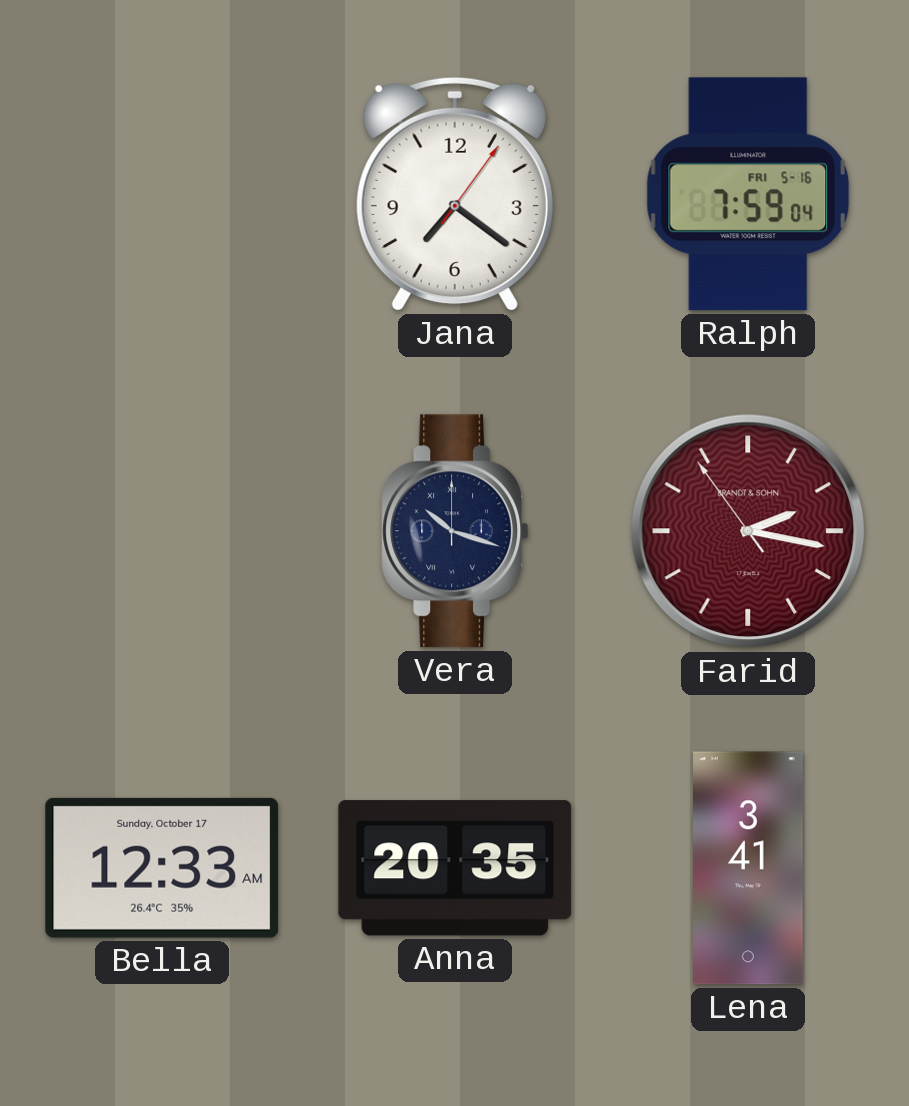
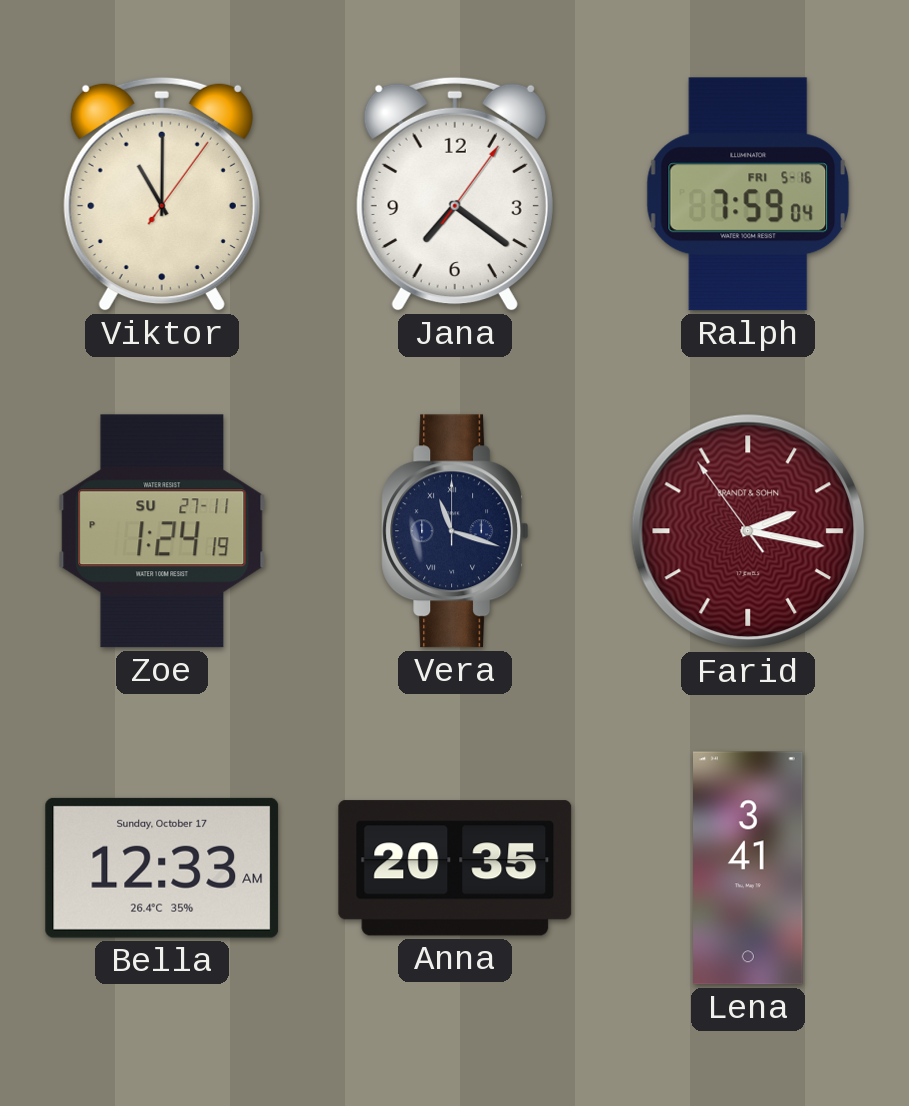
Viktor: none -> 11:00 (162, 194)
Zoe: none -> 1:24 (162, 531)
Vera: 10:18 -> 11:18 (455, 531)
